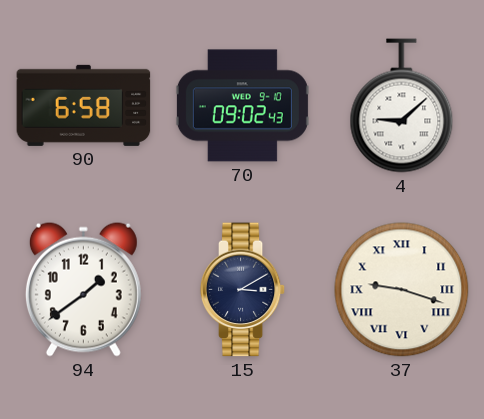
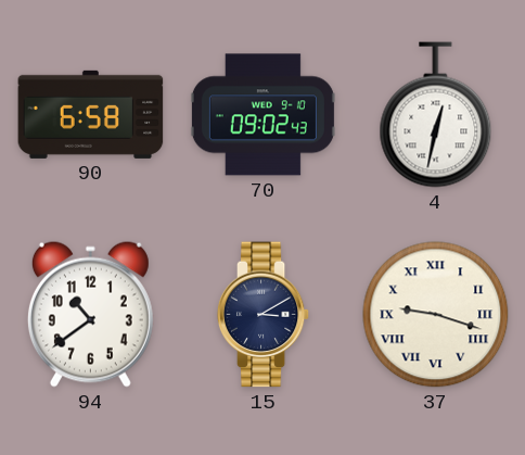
4: 9:08 -> 12:32 (436, 115)
94: 1:39 -> 10:39 (90, 314)
